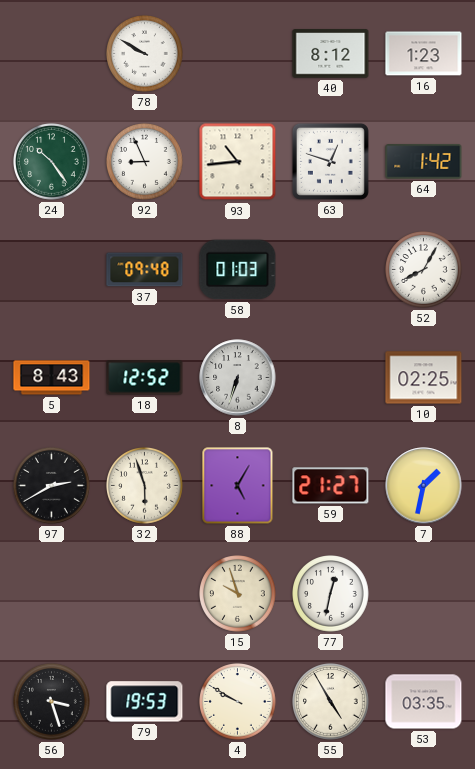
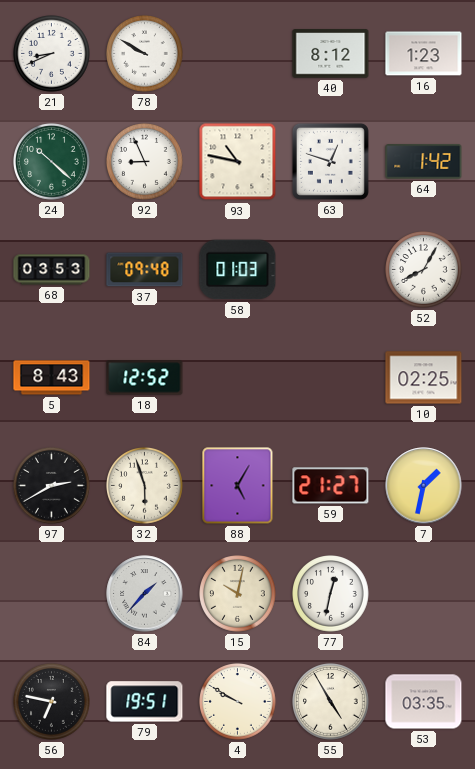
21: none -> 8:41 (52, 54)
24: 10:24 -> 10:22 (52, 162)
93: 10:44 -> 10:47 (238, 162)
68: none -> 03:53 (52, 270)
8: 6:33 -> none (238, 378)
84: none -> 1:37 (145, 594)
15: 9:57 -> 10:02 (238, 594)
56: 3:27 -> 6:47 (52, 702)
79: 19:53 -> 19:51 (145, 702)
